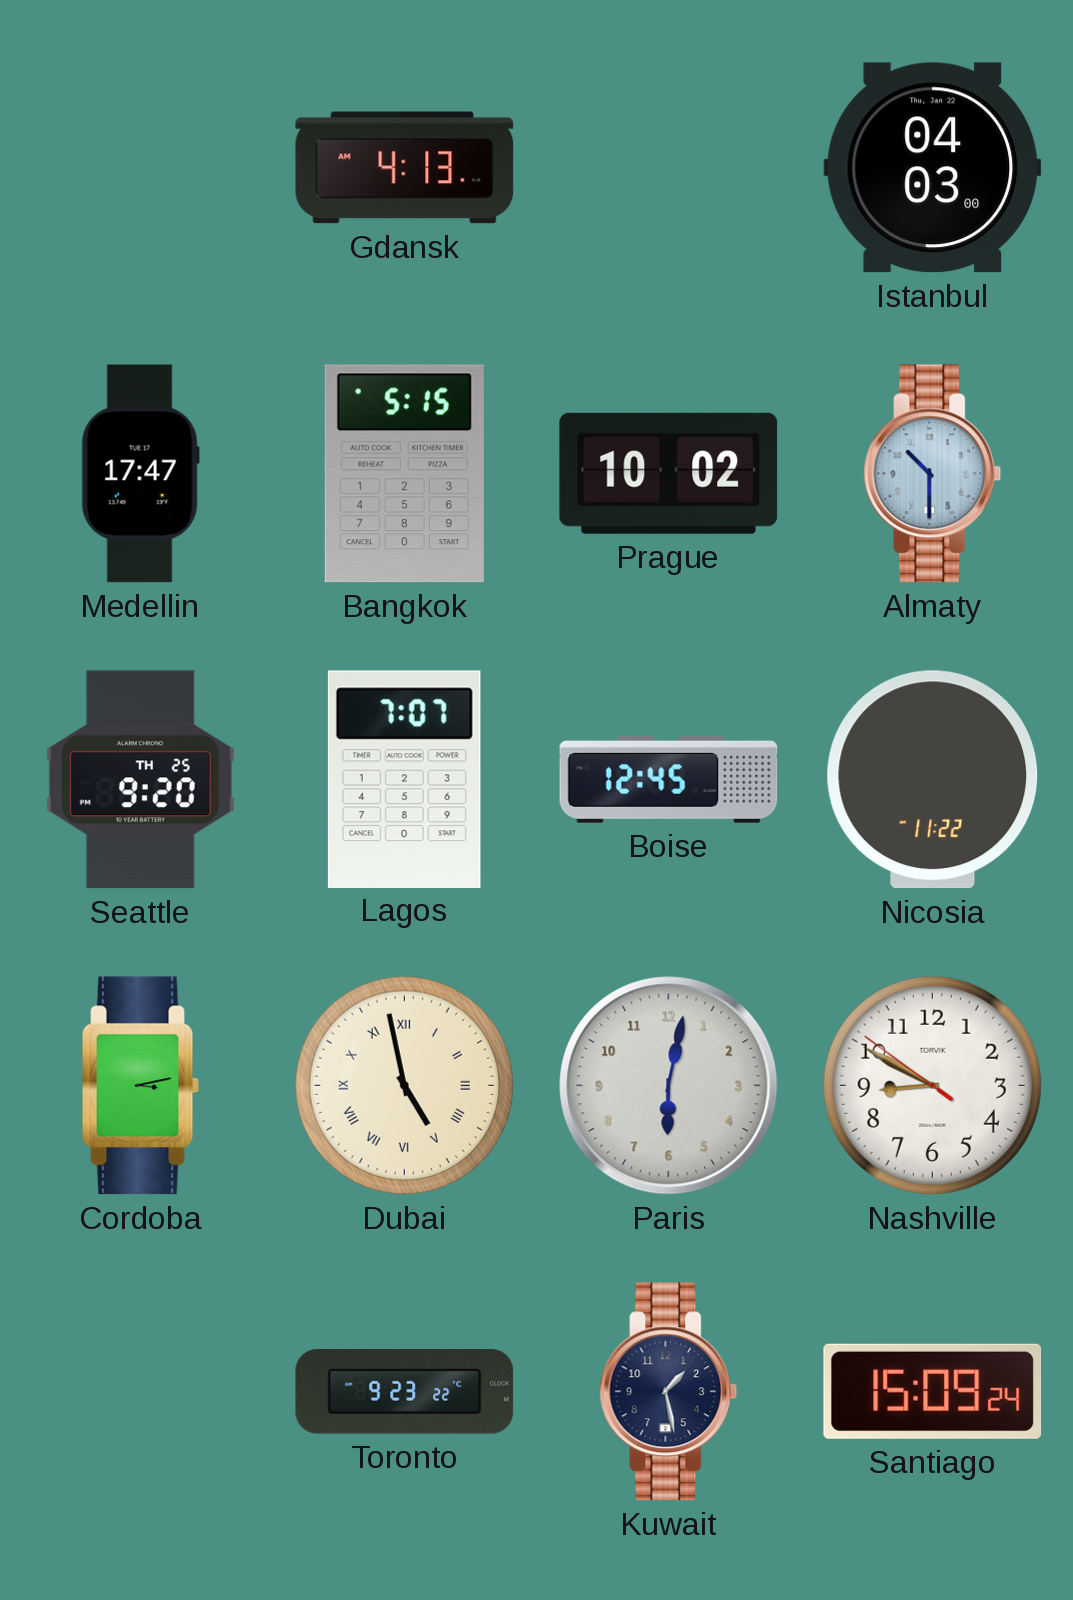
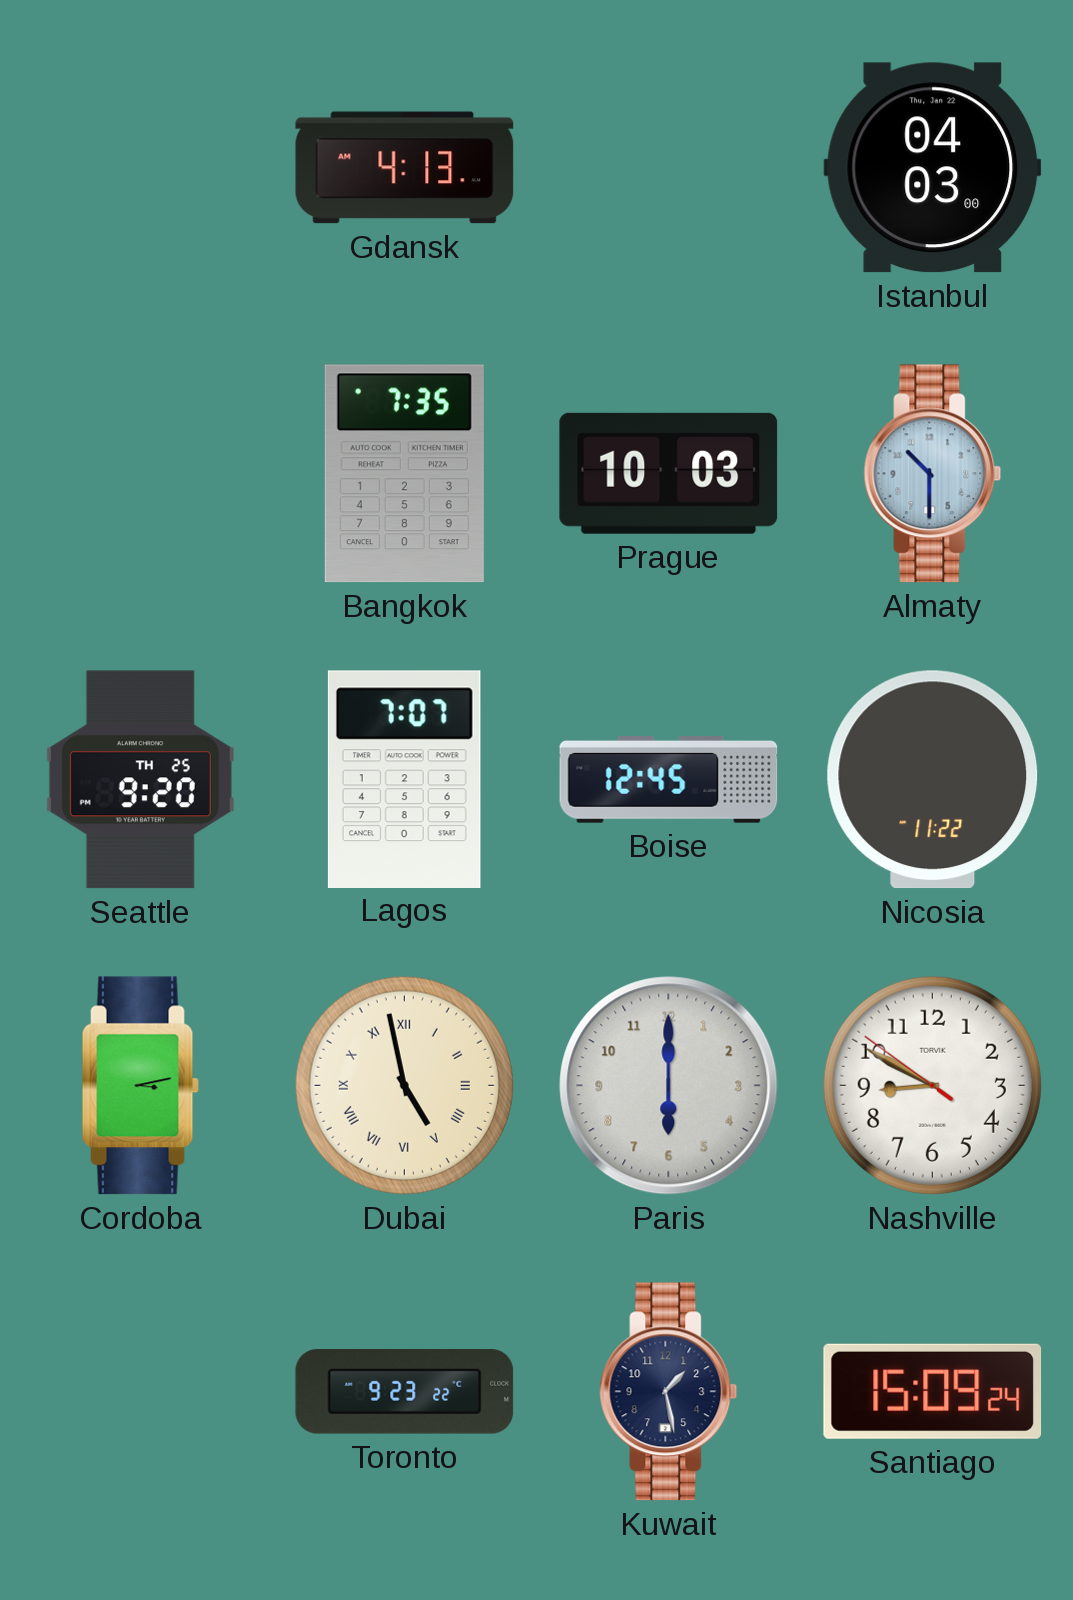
Medellin: 17:47 -> none (140, 474)
Bangkok: 5:15 -> 7:35 (404, 474)
Prague: 10:02 -> 10:03 (669, 473)
Paris: 6:02 -> 6:00 (669, 1086)
